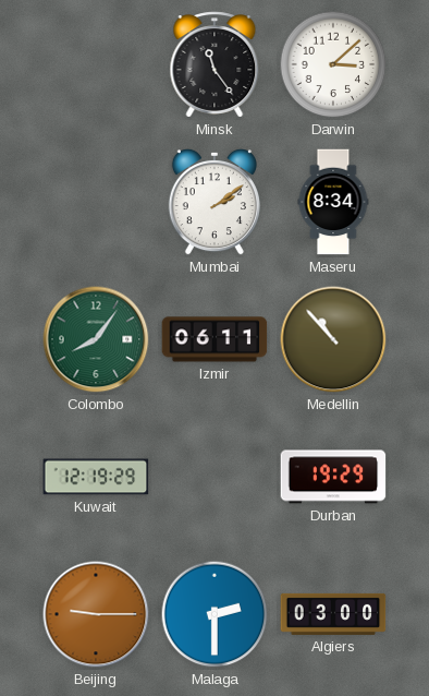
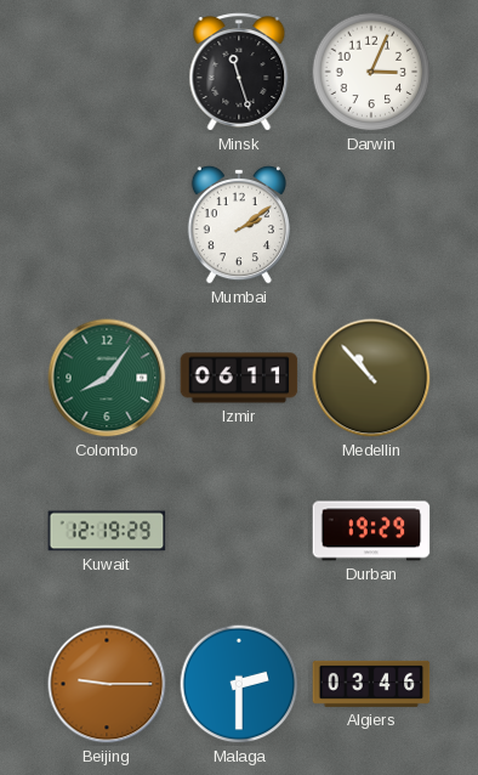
Minsk: 11:24 -> 11:27 (239, 72)
Darwin: 3:08 -> 3:04 (371, 72)
Maseru: 8:34 -> none (333, 202)
Algiers: 03:00 -> 03:46 (371, 684)
